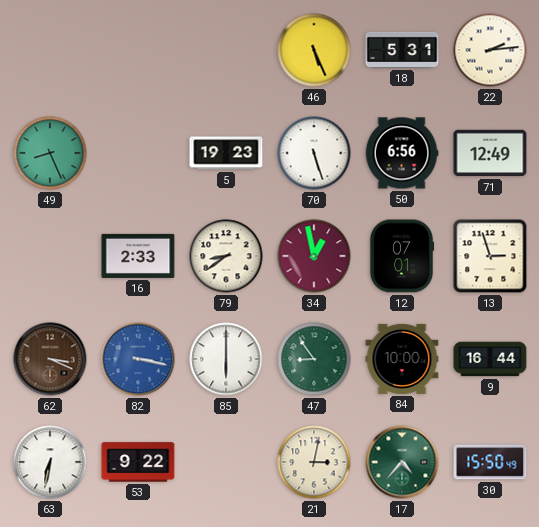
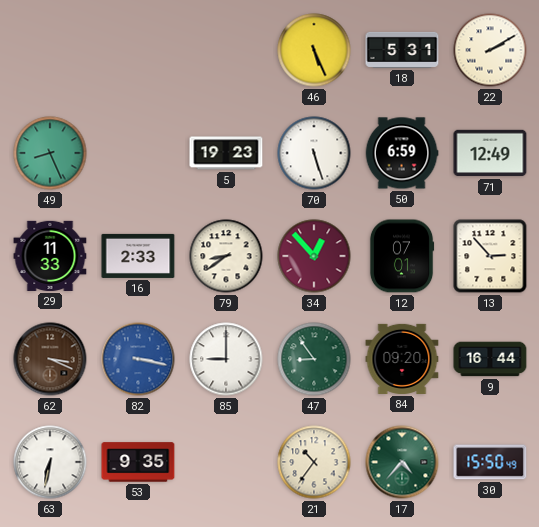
22: 2:14 -> 2:10 (490, 50)
50: 6:56 -> 6:59 (402, 153)
29: none -> 11:33 (50, 256)
34: 12:58 -> 12:53 (314, 256)
13: 2:57 -> 2:53 (490, 256)
85: 6:00 -> 9:00 (226, 359)
84: 10:00 -> 09:20 (402, 359)
53: 9:22 -> 9:35 (138, 462)
21: 3:02 -> 10:36 (314, 462)
